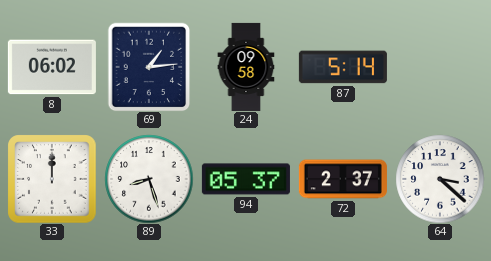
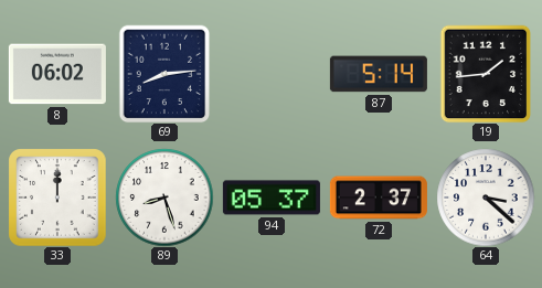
69: 1:14 -> 8:14 (164, 74)
24: 09:58 -> none (246, 67)
19: none -> 1:44 (486, 74)
